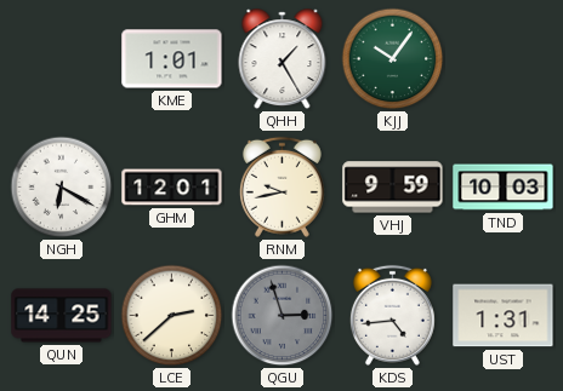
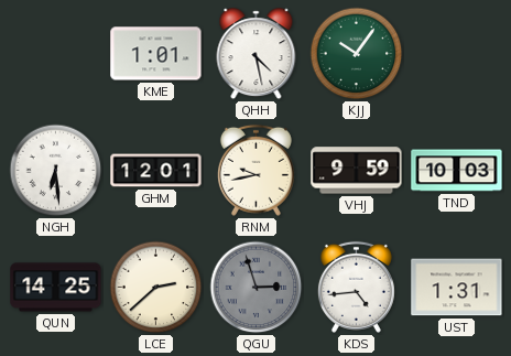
QHH: 1:25 -> 4:28 (257, 54)
NGH: 6:20 -> 6:29 (56, 171)
